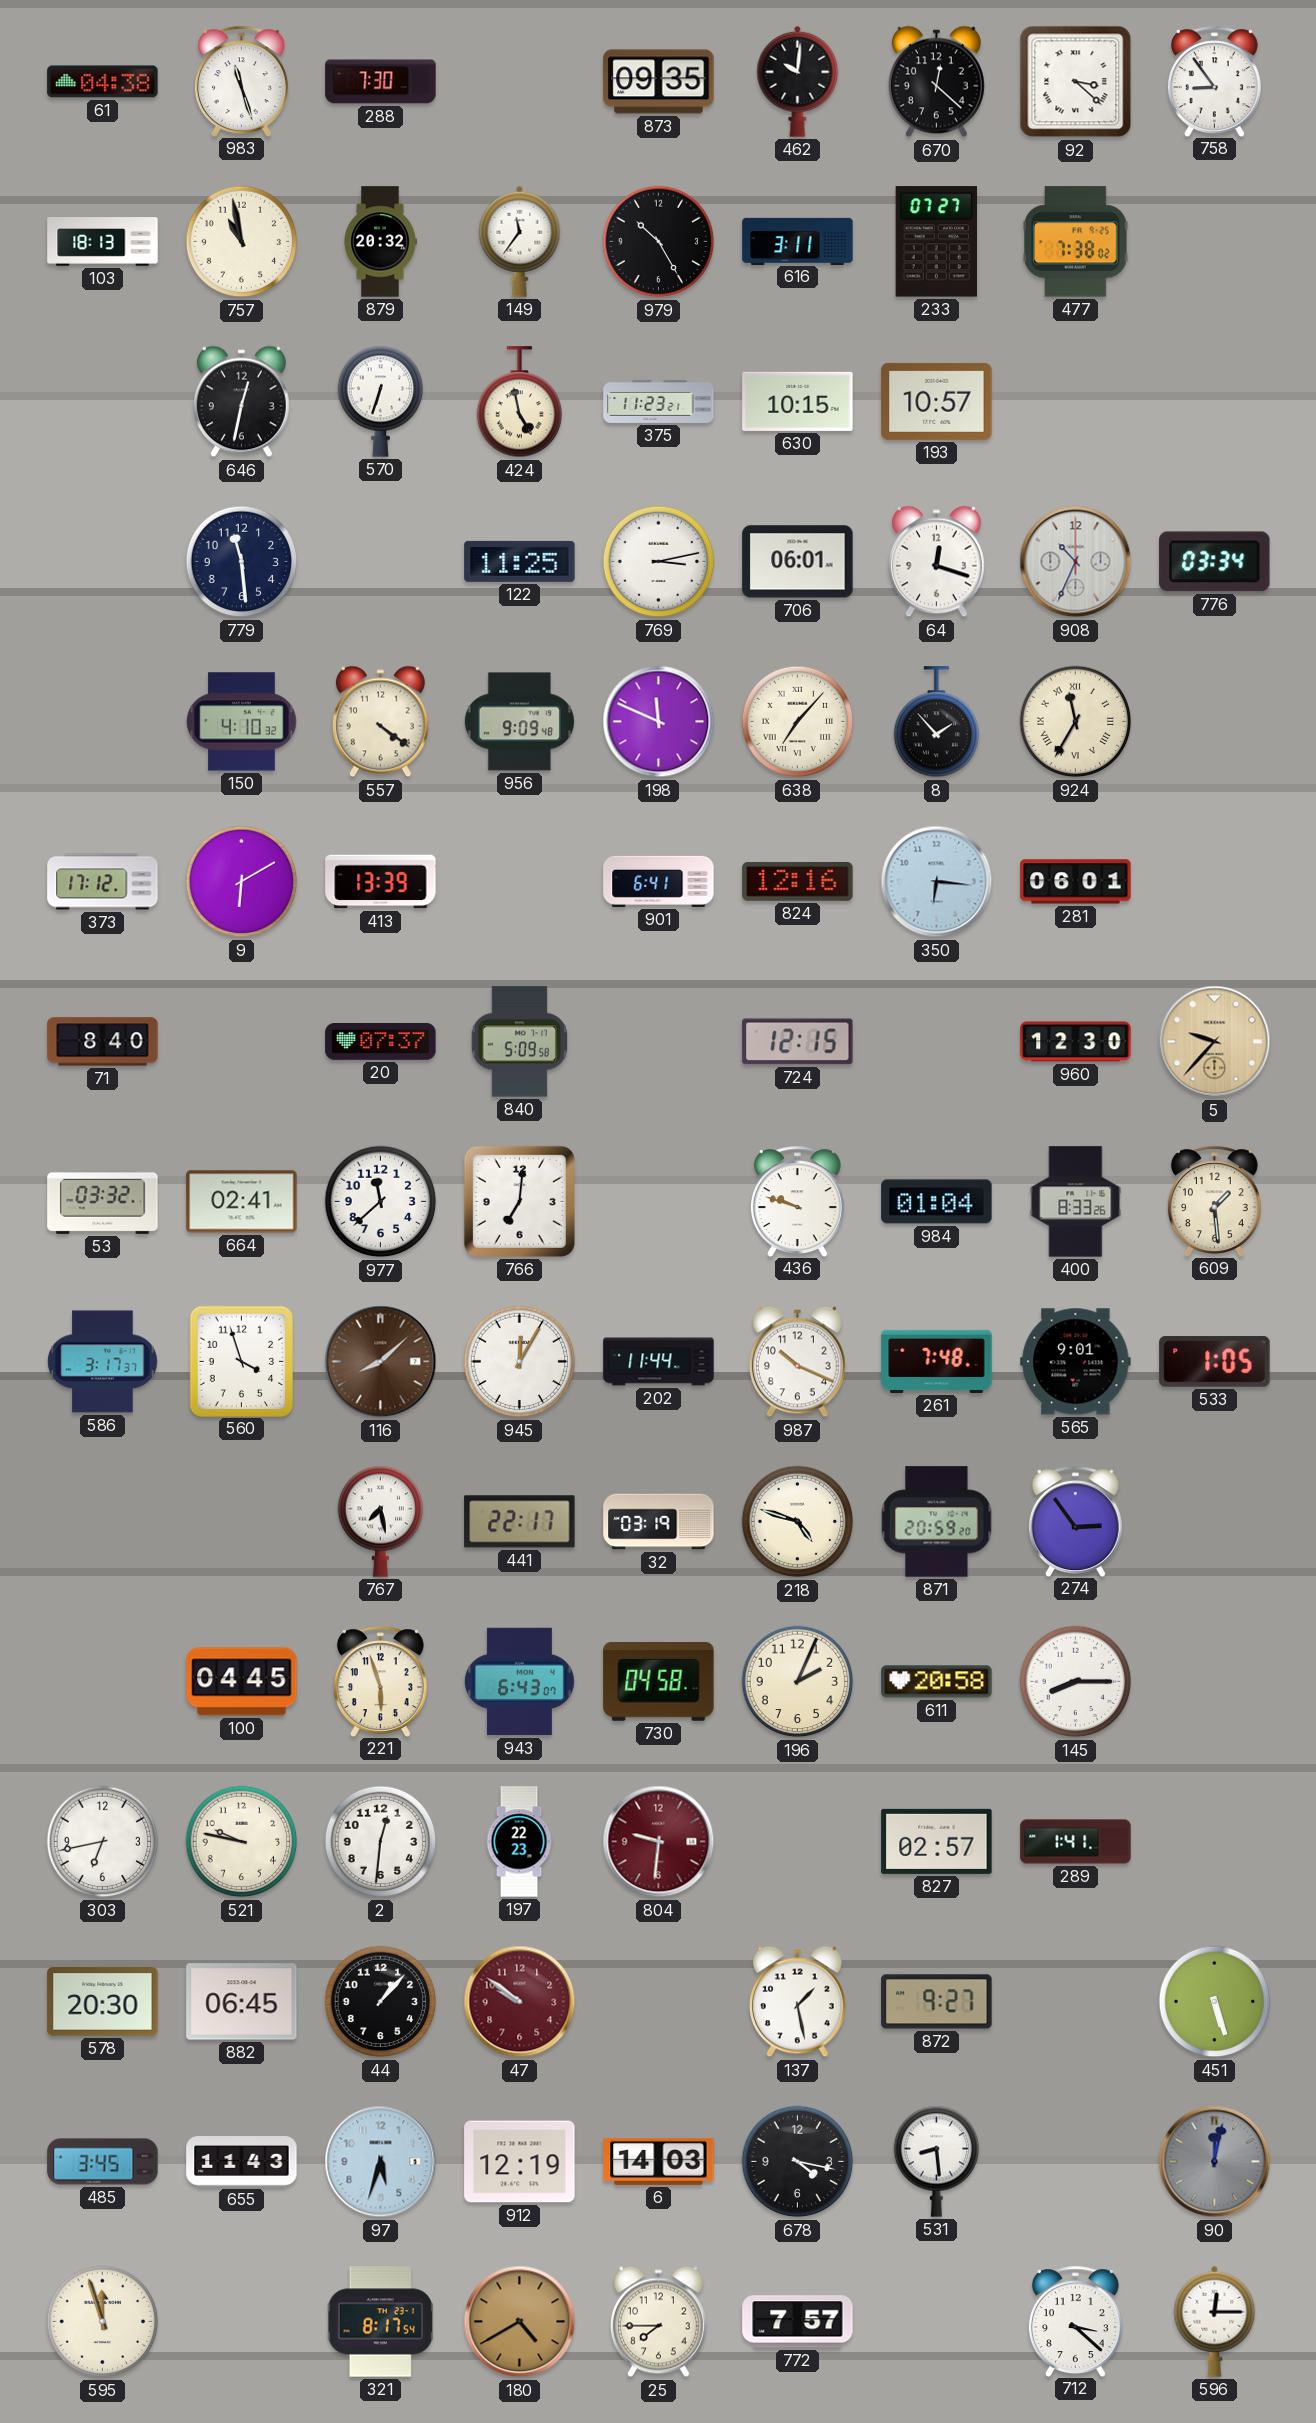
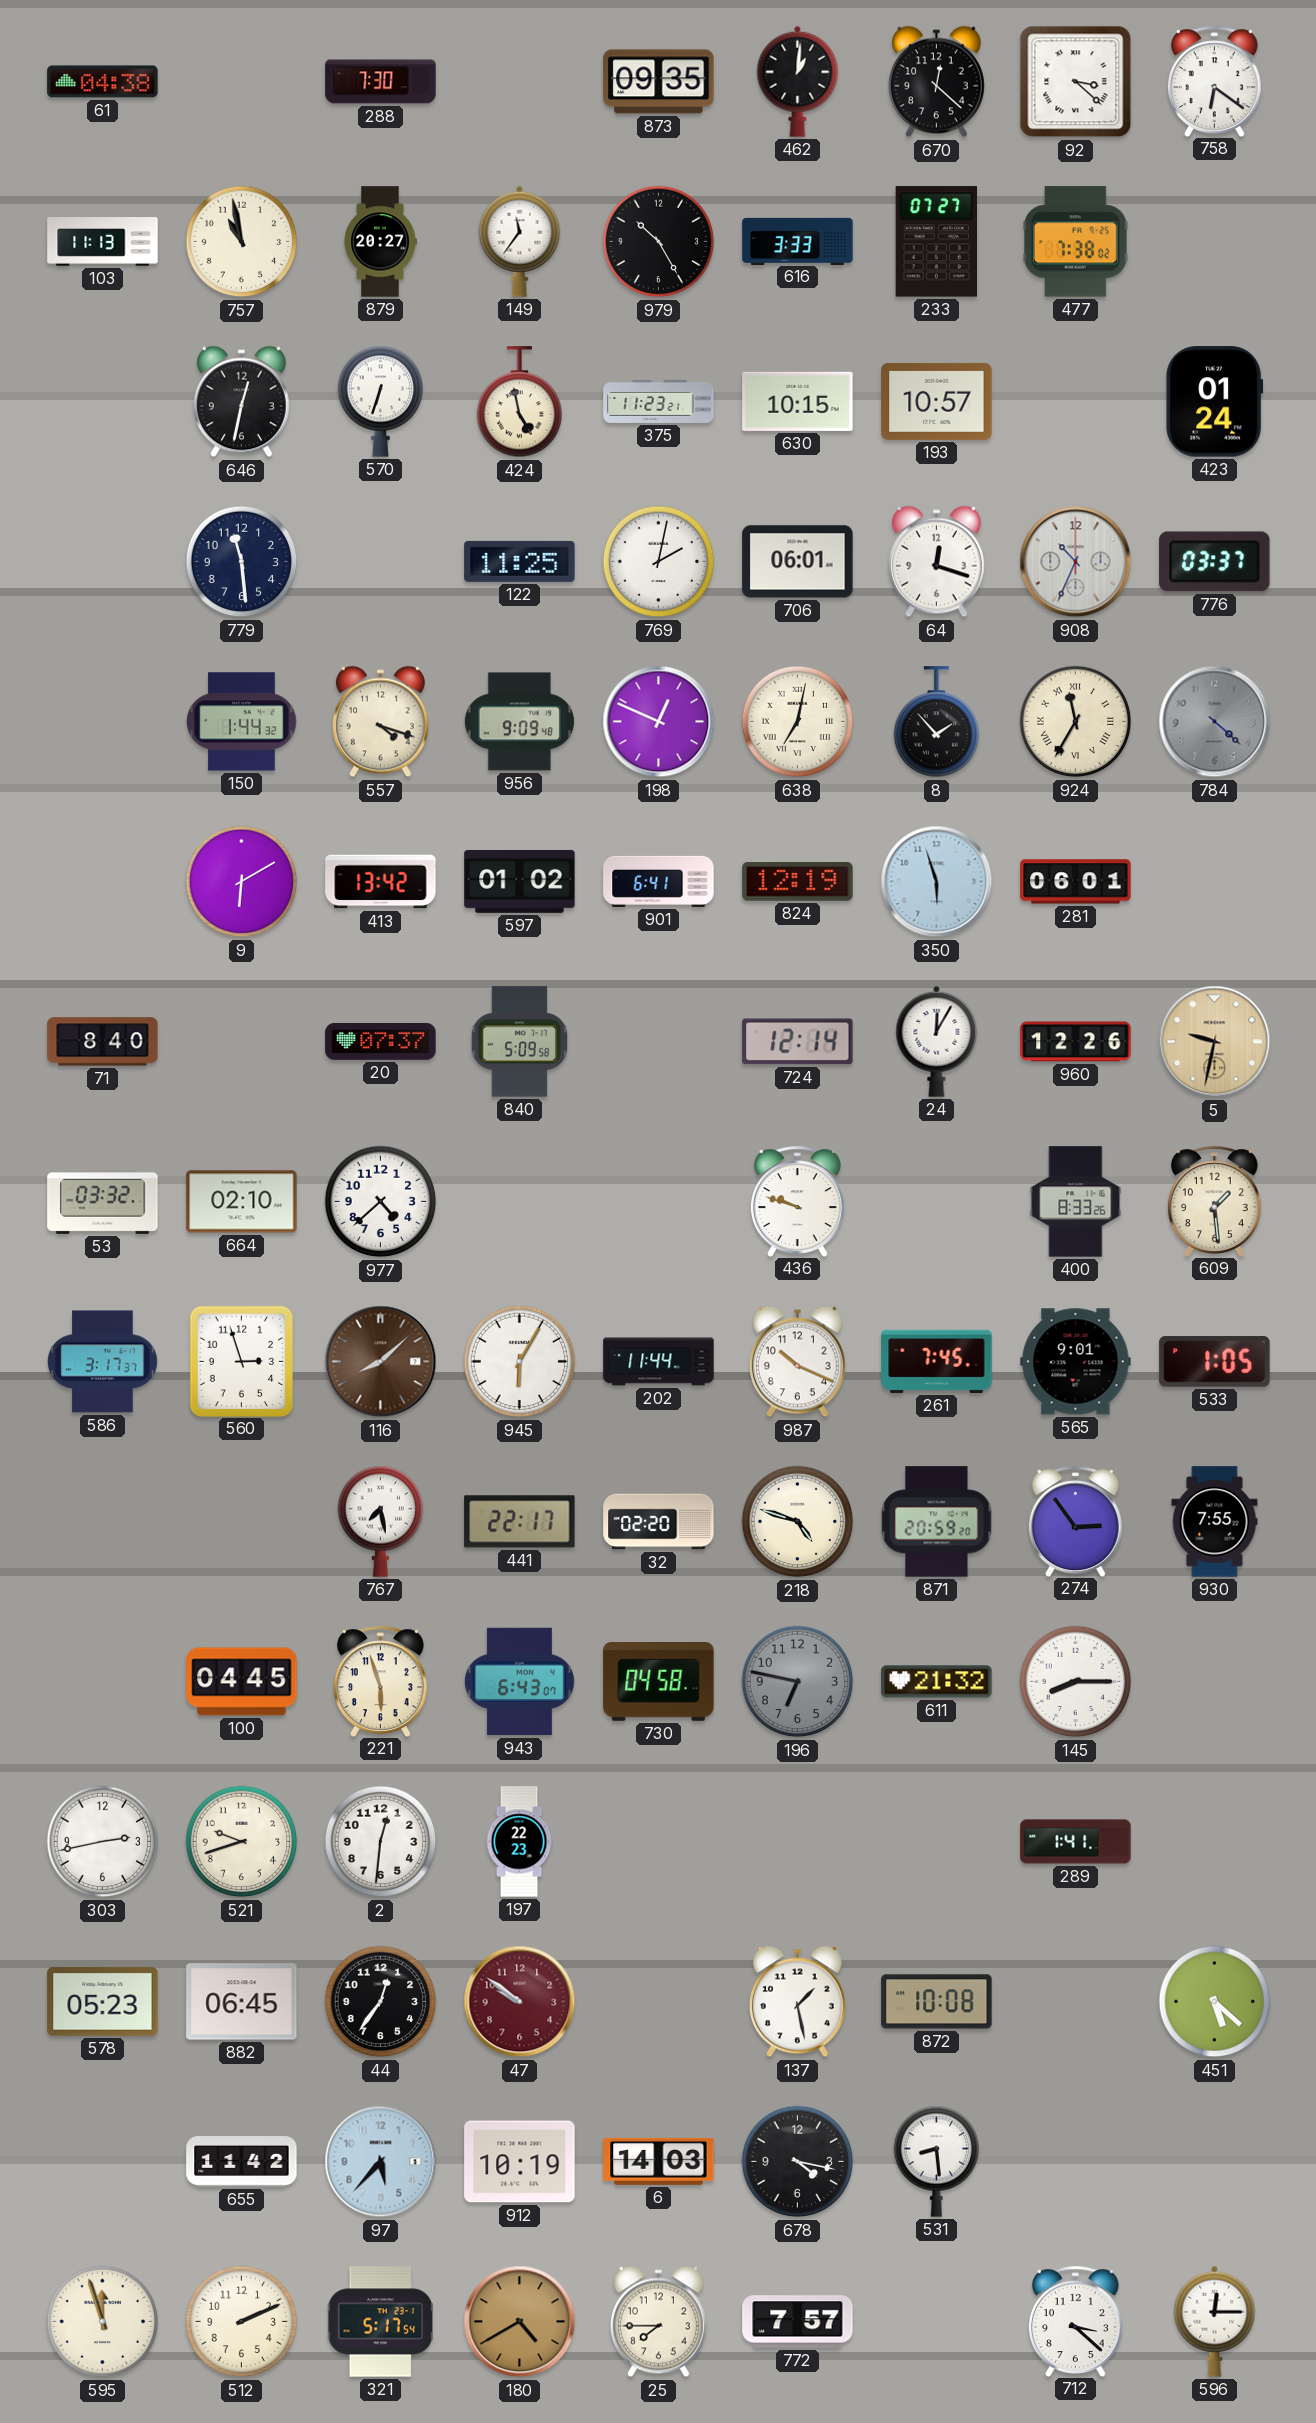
983: 11:27 -> none (241, 81)
462: 10:01 -> 1:01 (798, 81)
758: 8:54 -> 6:21 (1214, 81)
103: 18:13 -> 11:13 (103, 242)
879: 20:32 -> 20:27 (380, 242)
616: 3:11 -> 3:33 (798, 241)
423: none -> 01:24 (1215, 402)
769: 3:13 -> 2:02 (659, 562)
776: 03:34 -> 03:37 (1215, 562)
150: 4:10 -> 1:44 (242, 722)
557: 4:21 -> 4:18 (380, 722)
198: 11:49 -> 12:49 (659, 722)
638: 7:07 -> 7:02 (798, 722)
784: none -> 4:22 (1215, 722)
373: 17:12 -> none (103, 882)
413: 13:39 -> 13:42 (381, 882)
597: none -> 01:02 (520, 881)
824: 12:16 -> 12:19 (798, 882)
350: 6:16 -> 5:57 (937, 882)
724: 12:15 -> 12:14 (798, 1042)
24: none -> 12:05 (937, 1041)
960: 12:30 -> 12:26 (1076, 1042)
5: 9:37 -> 9:32 (1215, 1042)
664: 02:41 -> 02:10 (242, 1202)
977: 11:38 -> 4:38 (381, 1202)
766: 7:01 -> none (519, 1201)
984: 01:04 -> none (937, 1202)
560: 3:57 -> 2:57 (241, 1361)
945: 12:05 -> 6:05 (520, 1362)
261: 7:48 -> 7:45 (937, 1361)
32: 03:19 -> 02:20 (659, 1522)
930: none -> 7:55 (1215, 1522)
196: 2:04 -> 6:47 (798, 1682)
196 dial: cream -> grey (798, 1682)
611: 20:58 -> 21:32 (937, 1682)
303: 6:43 -> 2:43 (103, 1842)
521: 9:47 -> 9:42 (242, 1842)
804: 9:31 -> none (659, 1842)
827: 02:57 -> none (937, 1841)
578: 20:30 -> 05:23 (103, 2002)
44: 1:07 -> 12:36 (381, 2002)
872: 9:27 -> 10:08 (937, 2002)
451: 5:27 -> 5:22 (1215, 2002)
485: 3:45 -> none (103, 2162)
655: 11:43 -> 11:42 (242, 2162)
97: 5:33 -> 5:37 (381, 2162)
912: 12:19 -> 10:19 (520, 2162)
90: 12:02 -> none (1215, 2162)
512: none -> 2:11 (242, 2322)
321: 8:17 -> 5:17 (381, 2322)
